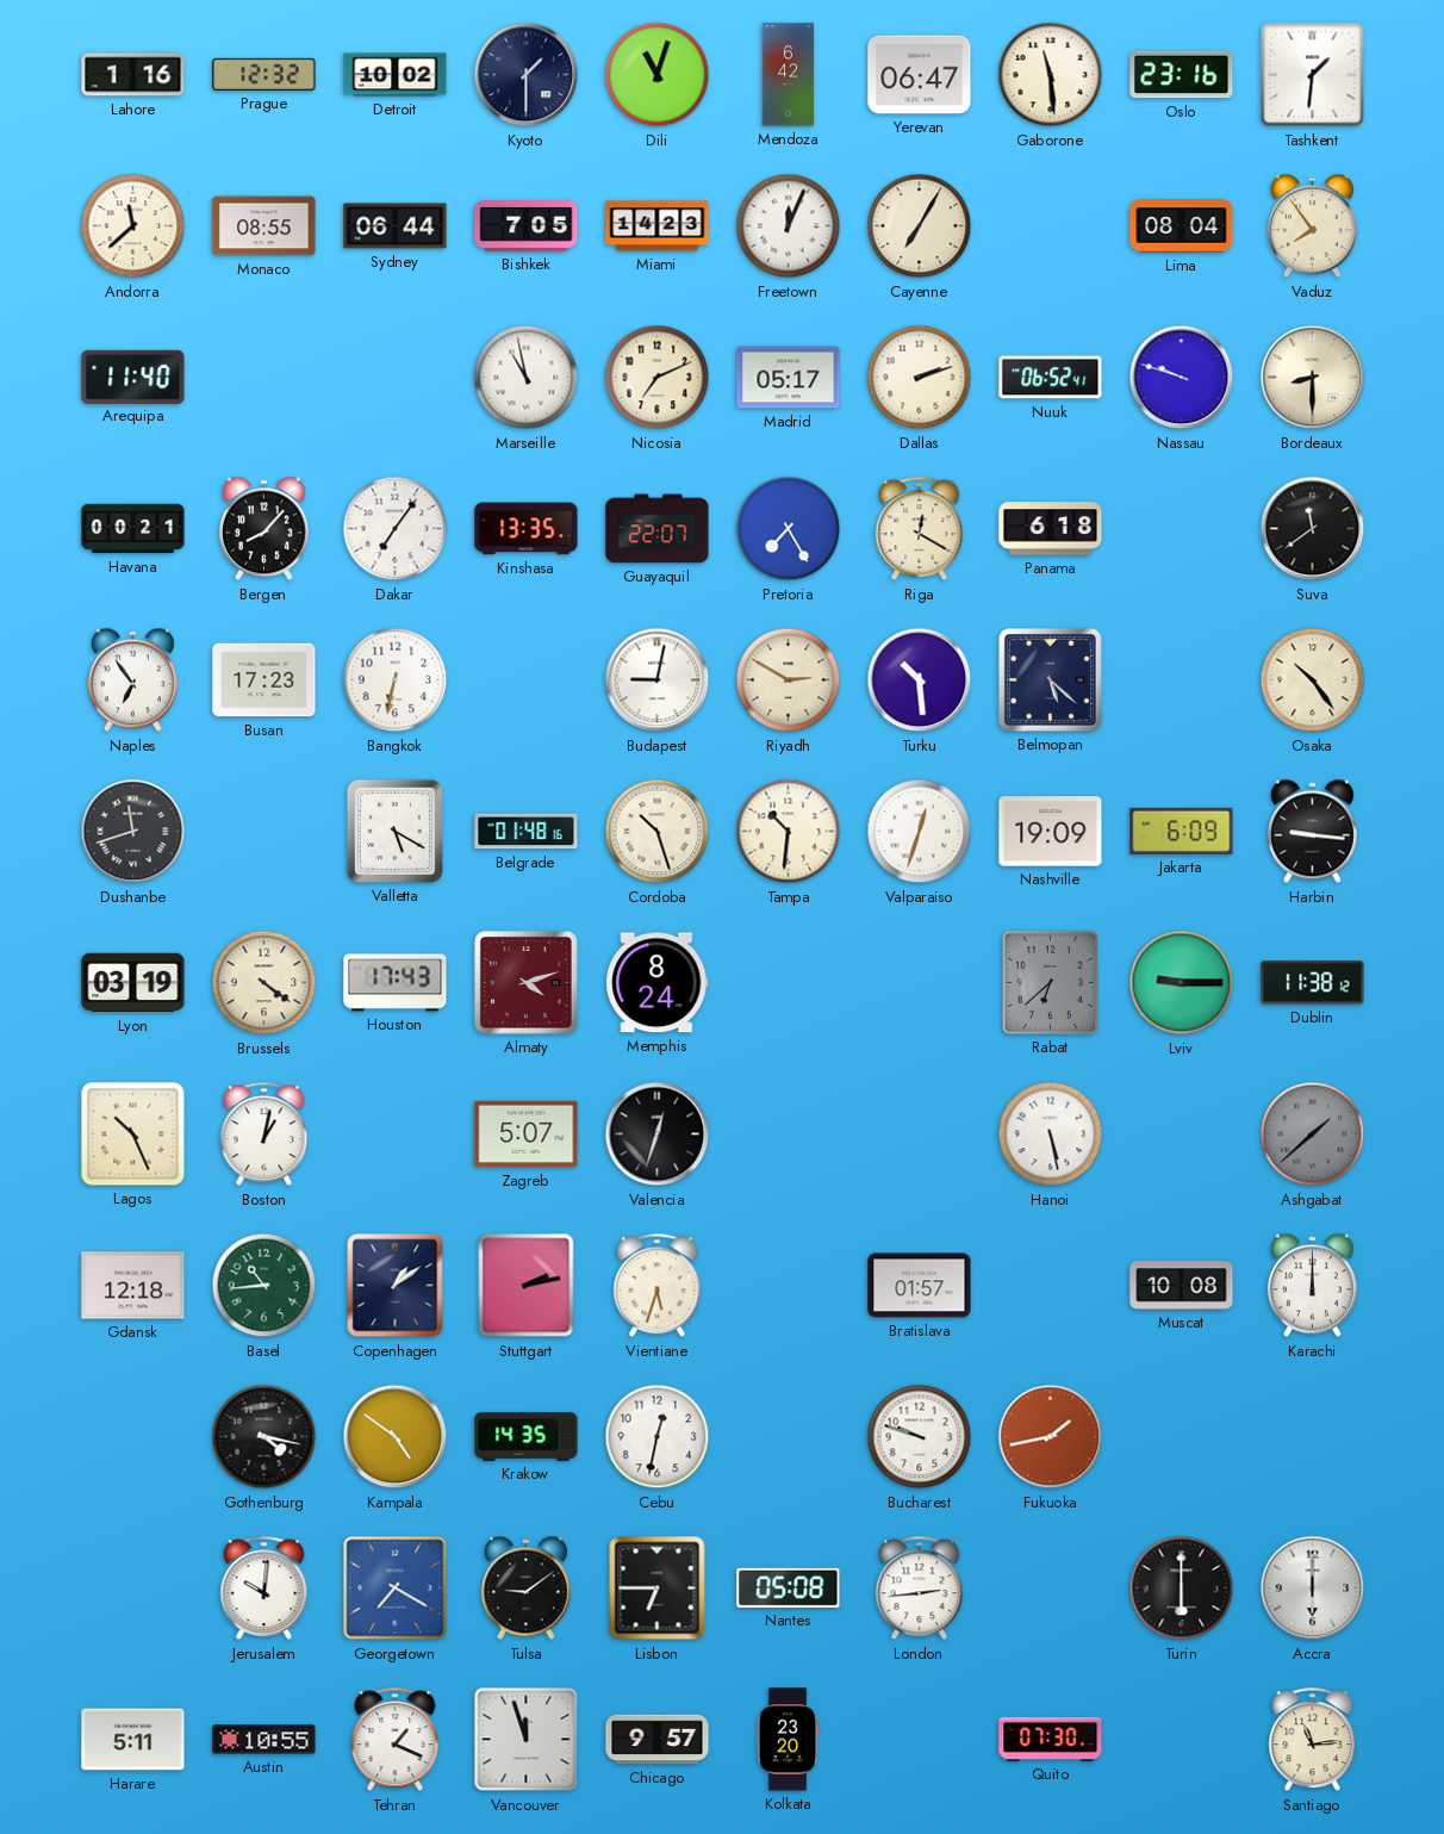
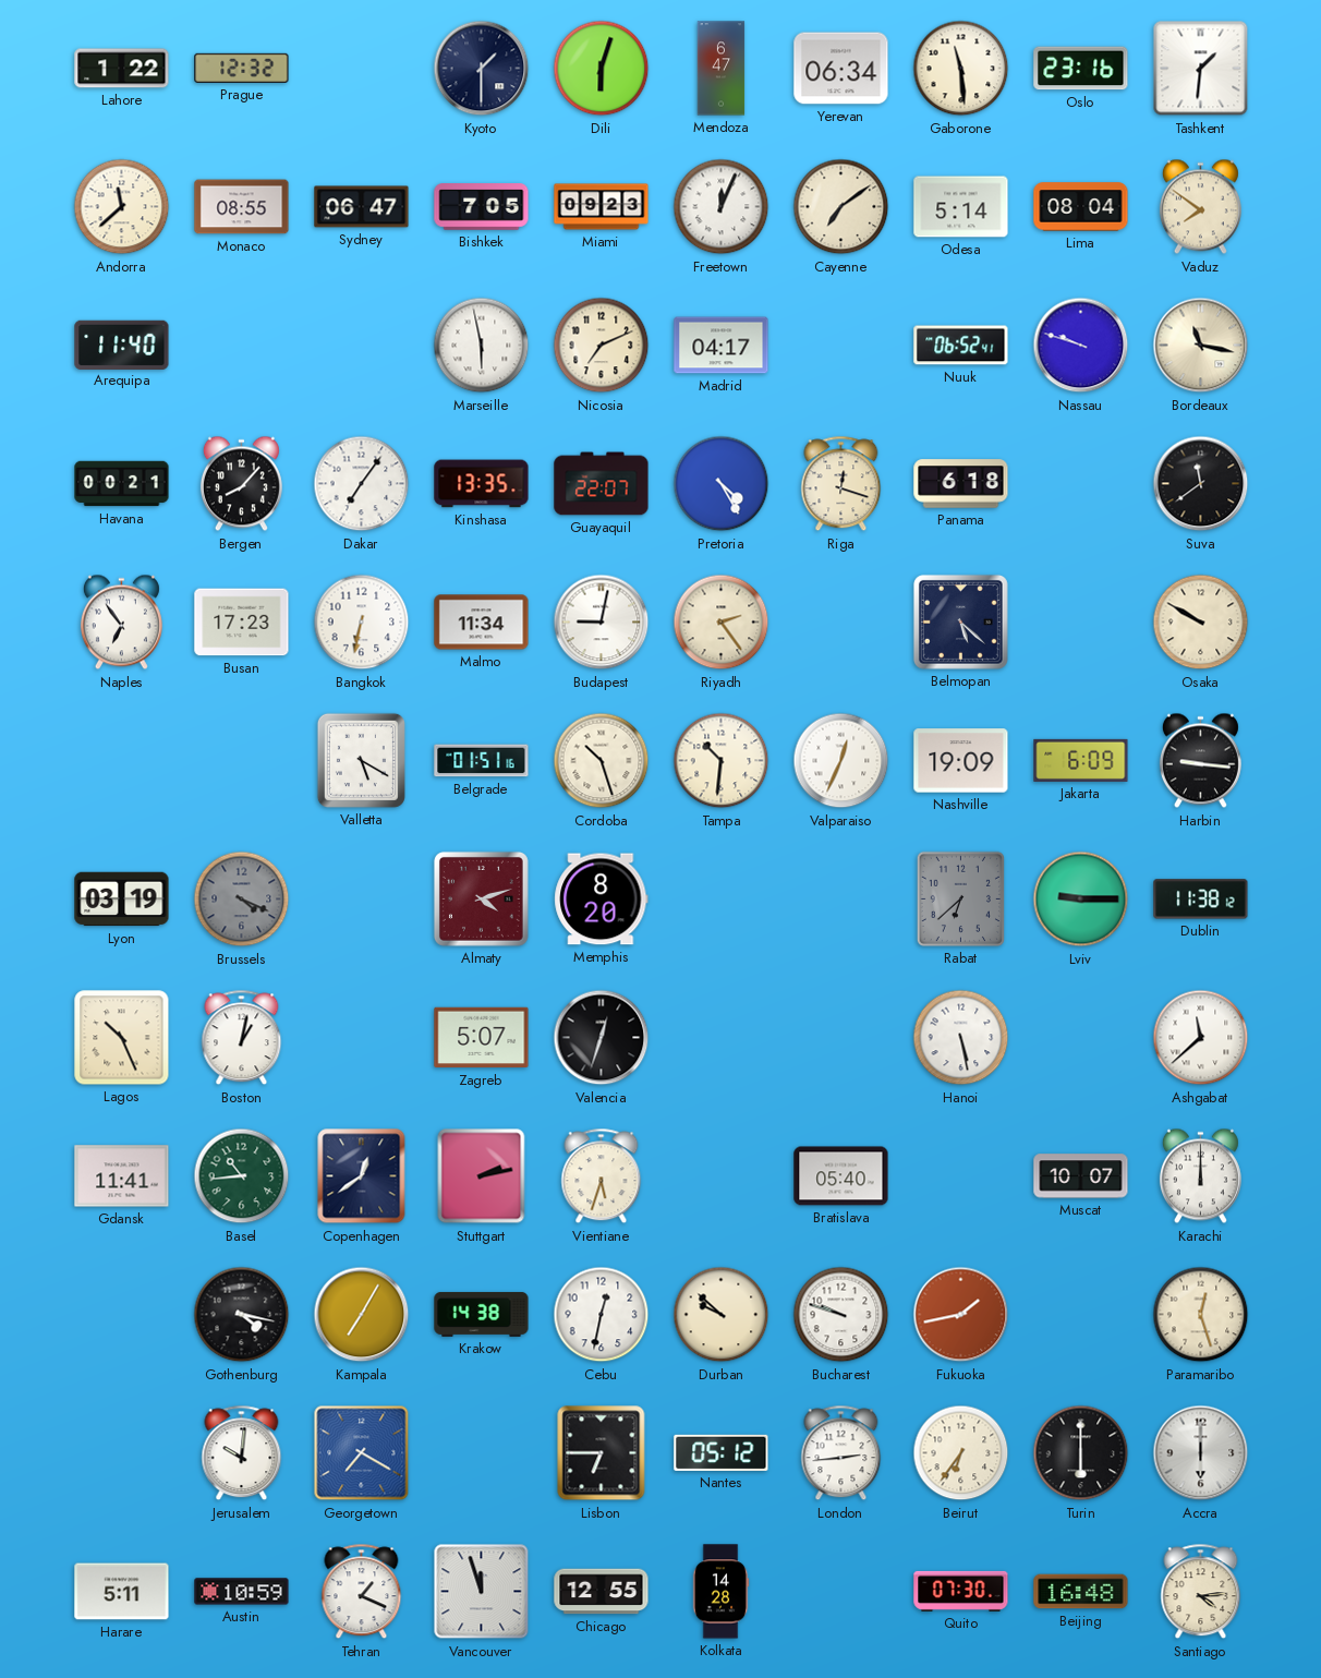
Lahore: 1:16 -> 1:22 (122, 69)
Detroit: 10:02 -> none (396, 75)
Dili: 11:03 -> 6:03 (602, 69)
Mendoza: 6:42 -> 6:47 (722, 69)
Yerevan: 06:47 -> 06:34 (841, 69)
Sydney: 06:44 -> 06:47 (362, 207)
Miami: 14:23 -> 09:23 (602, 207)
Cayenne: 7:05 -> 7:09 (841, 207)
Odesa: none -> 5:14 (961, 207)
Vaduz: 7:54 -> 7:51 (1200, 207)
Marseille: 10:58 -> 5:58 (482, 346)
Madrid: 05:17 -> 04:17 (722, 346)
Dallas: 2:12 -> none (920, 378)
Bordeaux: 8:30 -> 11:17 (1201, 346)
Pretoria: 7:25 -> 4:25 (722, 484)
Riga: 12:20 -> 12:18 (841, 484)
Malmo: none -> 11:34 (482, 623)
Riyadh: 2:50 -> 2:24 (722, 623)
Turku: 10:29 -> none (920, 680)
Osaka: 10:24 -> 9:50 (1201, 623)
Dushanbe: 11:42 -> none (133, 832)
Belgrade: 01:48 -> 01:51 (482, 761)
Valparaiso: 12:33 -> 12:34 (841, 761)
Brussels: 4:21 -> 4:19 (242, 900)
Brussels dial: cream -> grey (242, 900)
Houston: 17:43 -> none (396, 983)
Memphis: 8:24 -> 8:20 (602, 900)
Ashgabat: 1:38 -> 11:38 (1201, 1038)
Ashgabat dial: grey -> white (1201, 1038)
Gdansk: 12:18 -> 11:41 (122, 1176)
Copenhagen: 1:09 -> 12:39 (362, 1176)
Bratislava: 01:57 -> 05:40 (841, 1176)
Muscat: 10:08 -> 10:07 (1081, 1176)
Kampala: 4:51 -> 7:05 (362, 1315)
Krakow: 14:35 -> 14:38 (482, 1314)
Durban: none -> 9:52 (722, 1315)
Paramaribo: none -> 12:27 (1201, 1315)
Tulsa: 9:09 -> none (525, 1589)
Nantes: 05:08 -> 05:12 (722, 1452)
Beirut: none -> 6:36 (961, 1453)
Austin: 10:55 -> 10:59 (242, 1592)
Chicago: 9:57 -> 12:55 (602, 1592)
Kolkata: 23:20 -> 14:28 (720, 1592)
Beijing: none -> 16:48 (1081, 1592)
Santiago: 11:14 -> 4:14 (1201, 1592)
